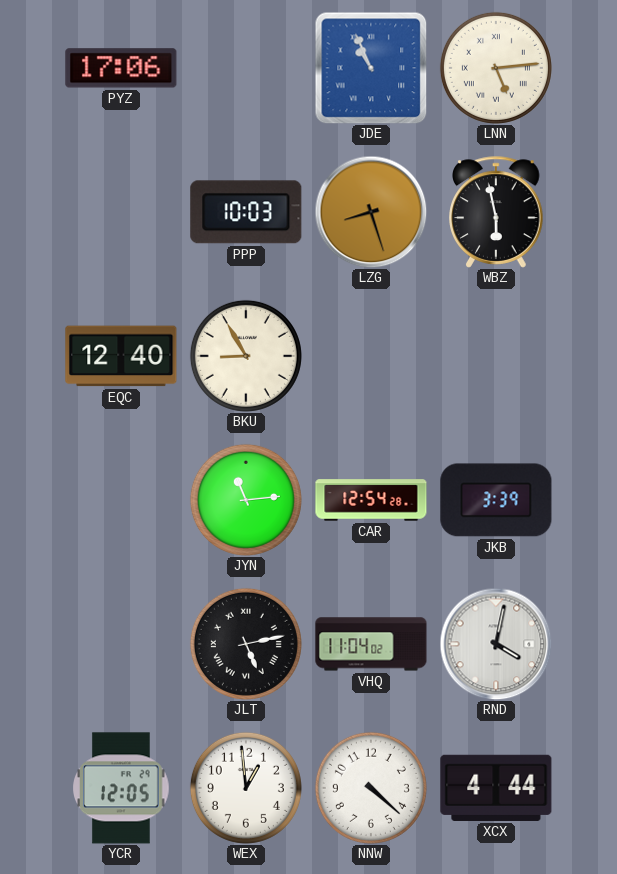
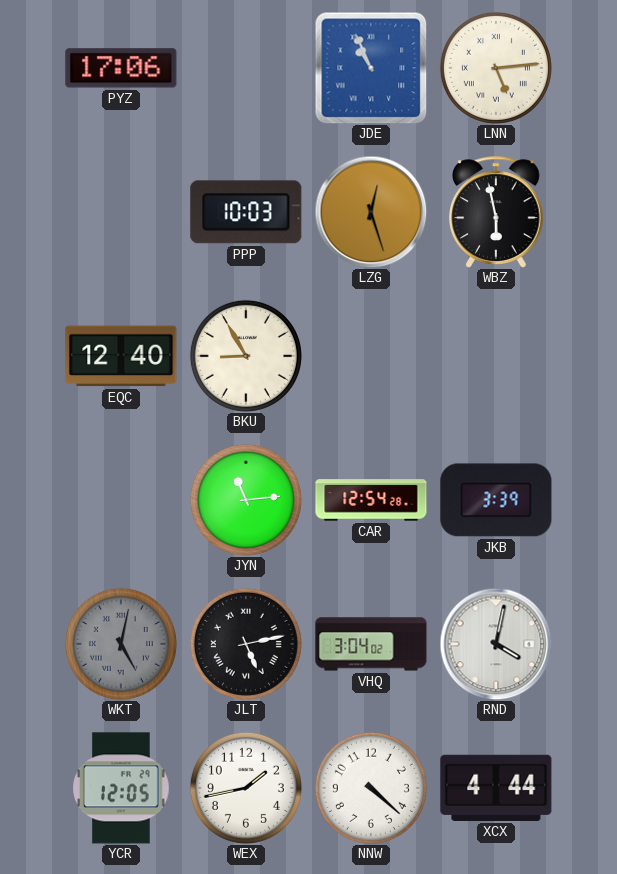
LZG: 8:27 -> 12:27 (371, 212)
WKT: none -> 5:02 (121, 644)
VHQ: 11:04 -> 3:04 (371, 644)
WEX: 12:59 -> 1:43 (246, 788)
